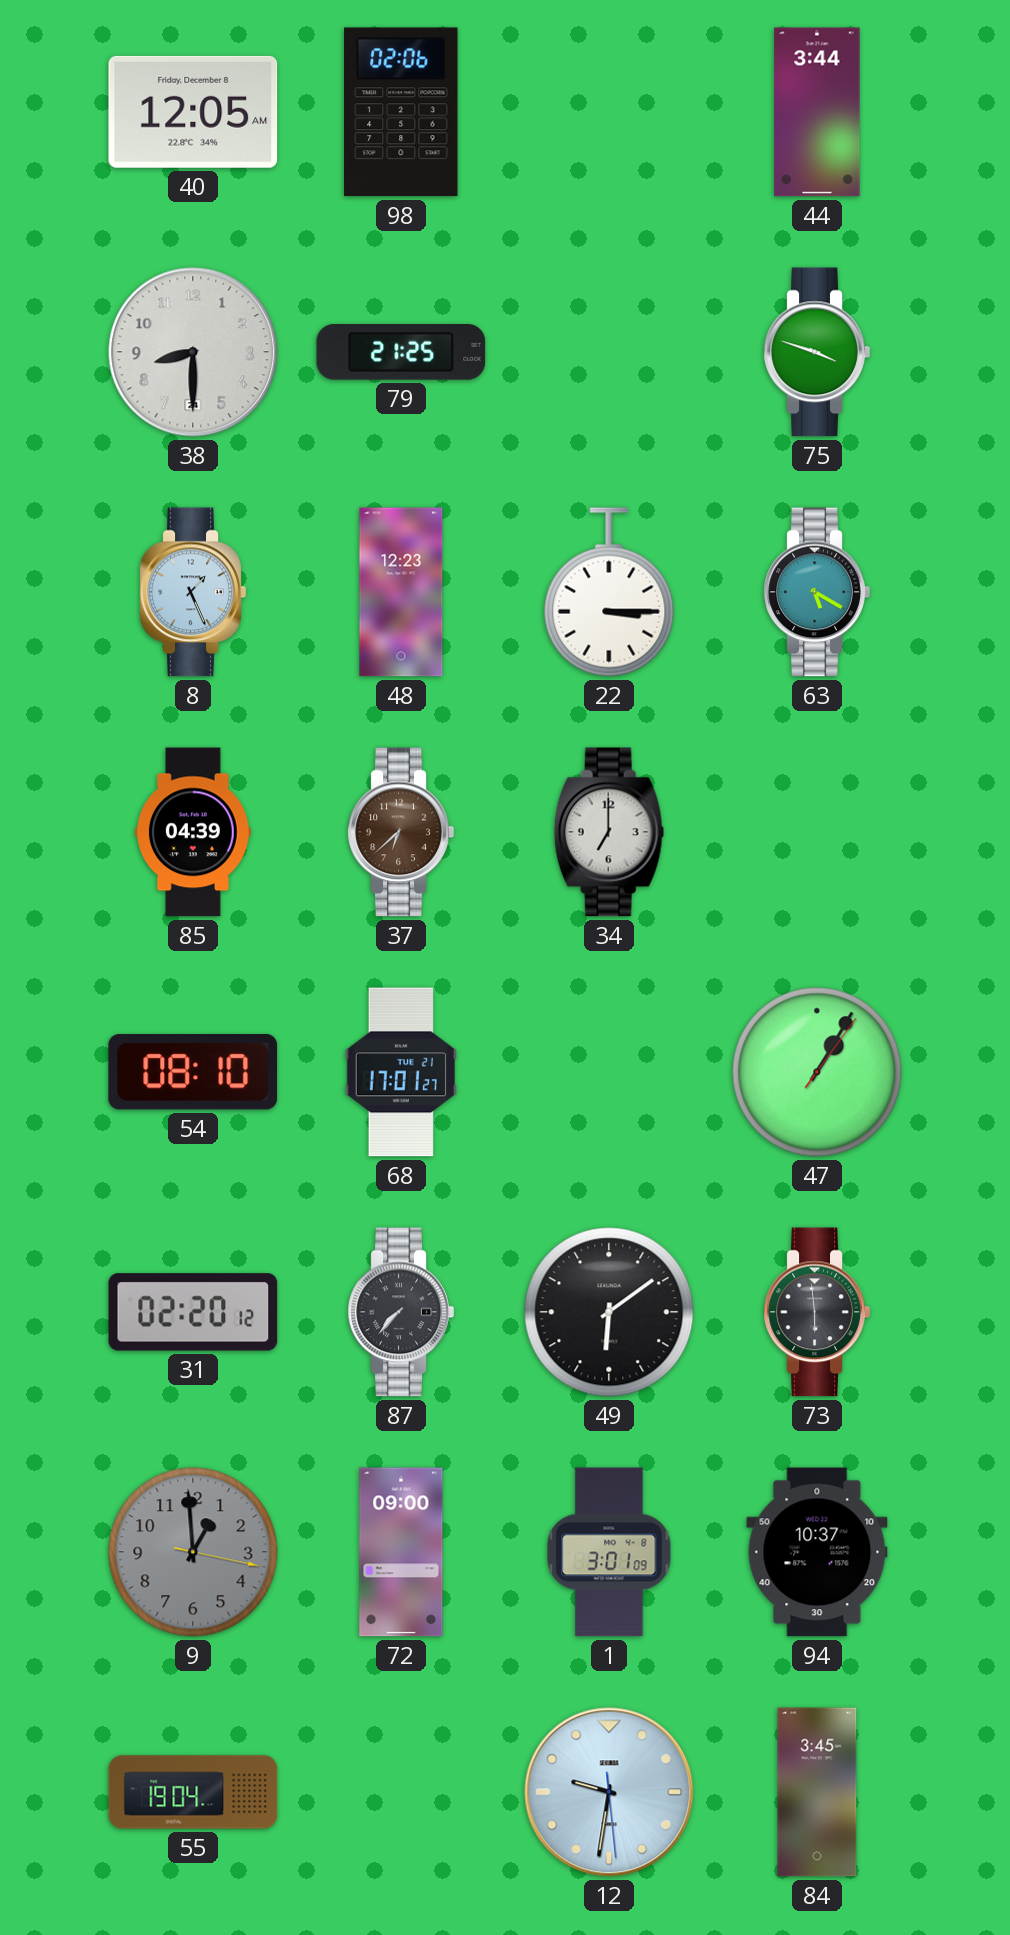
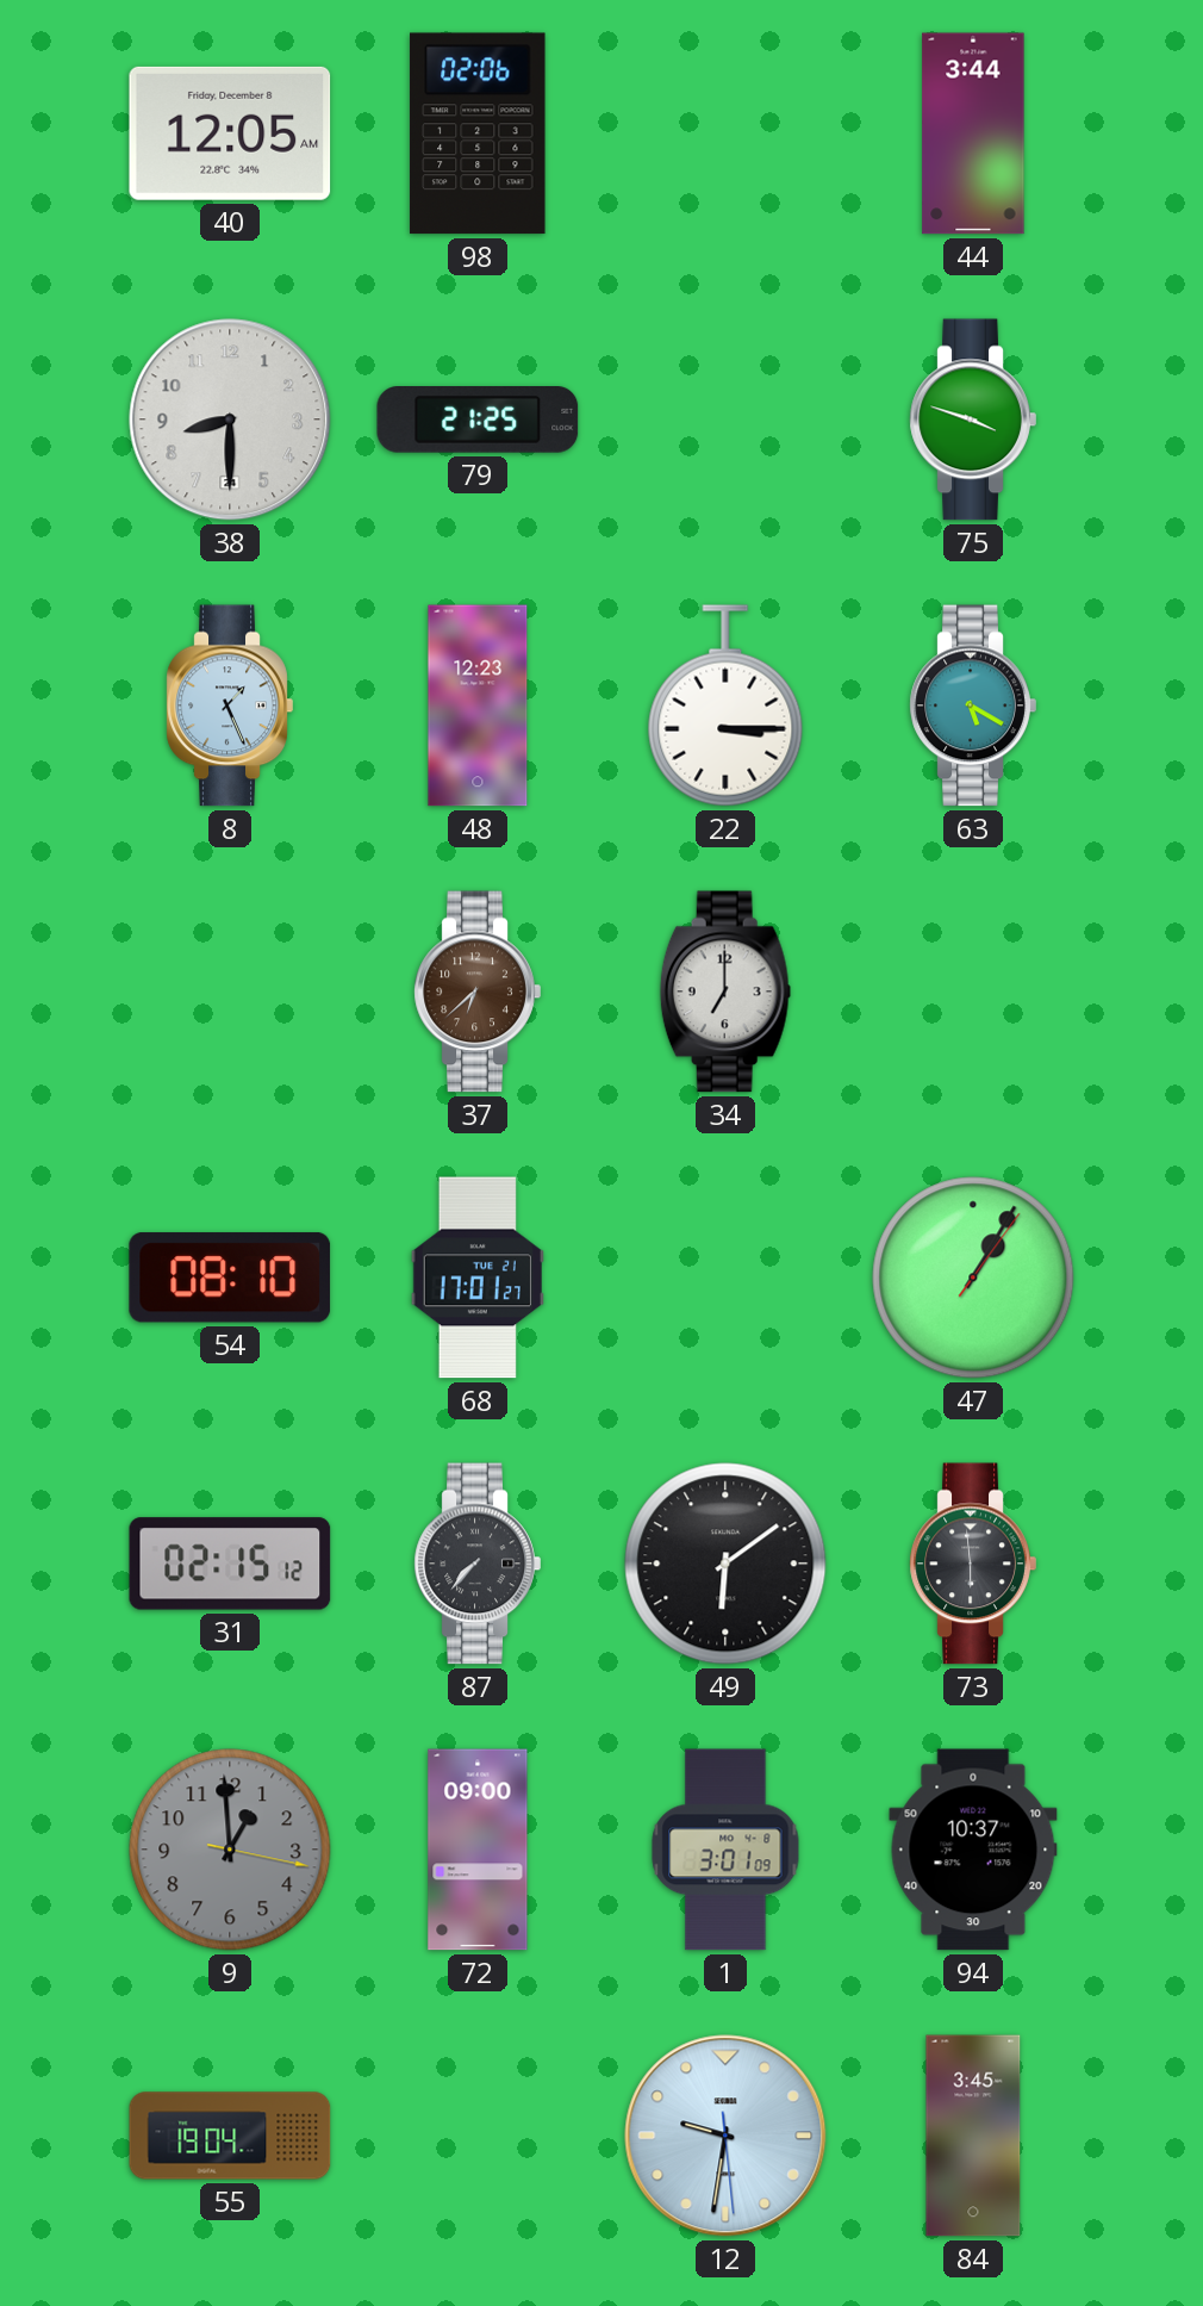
85: 04:39 -> none (194, 832)
31: 02:20 -> 02:15 (230, 1564)
